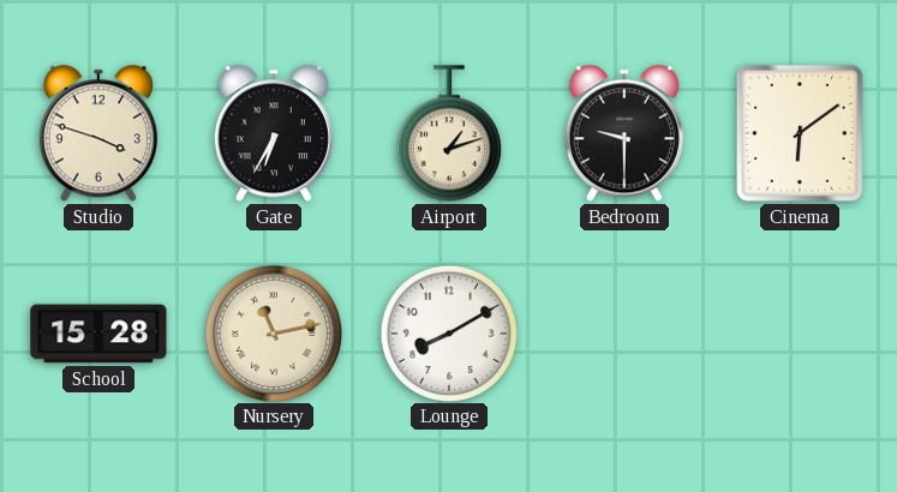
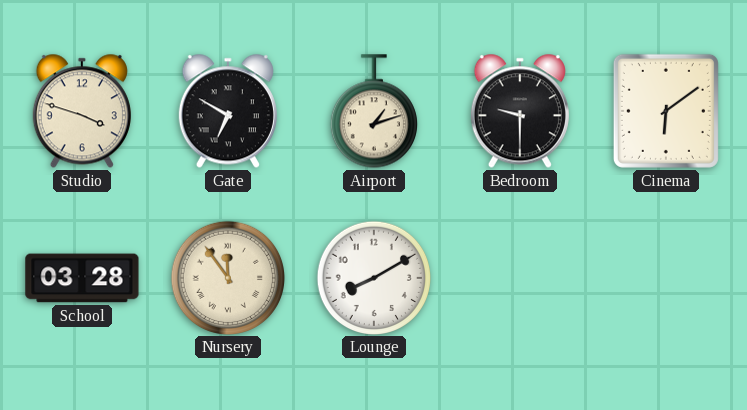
Gate: 6:35 -> 6:50 (228, 111)
School: 15:28 -> 03:28 (82, 278)
Nursery: 11:13 -> 11:54 (227, 277)
